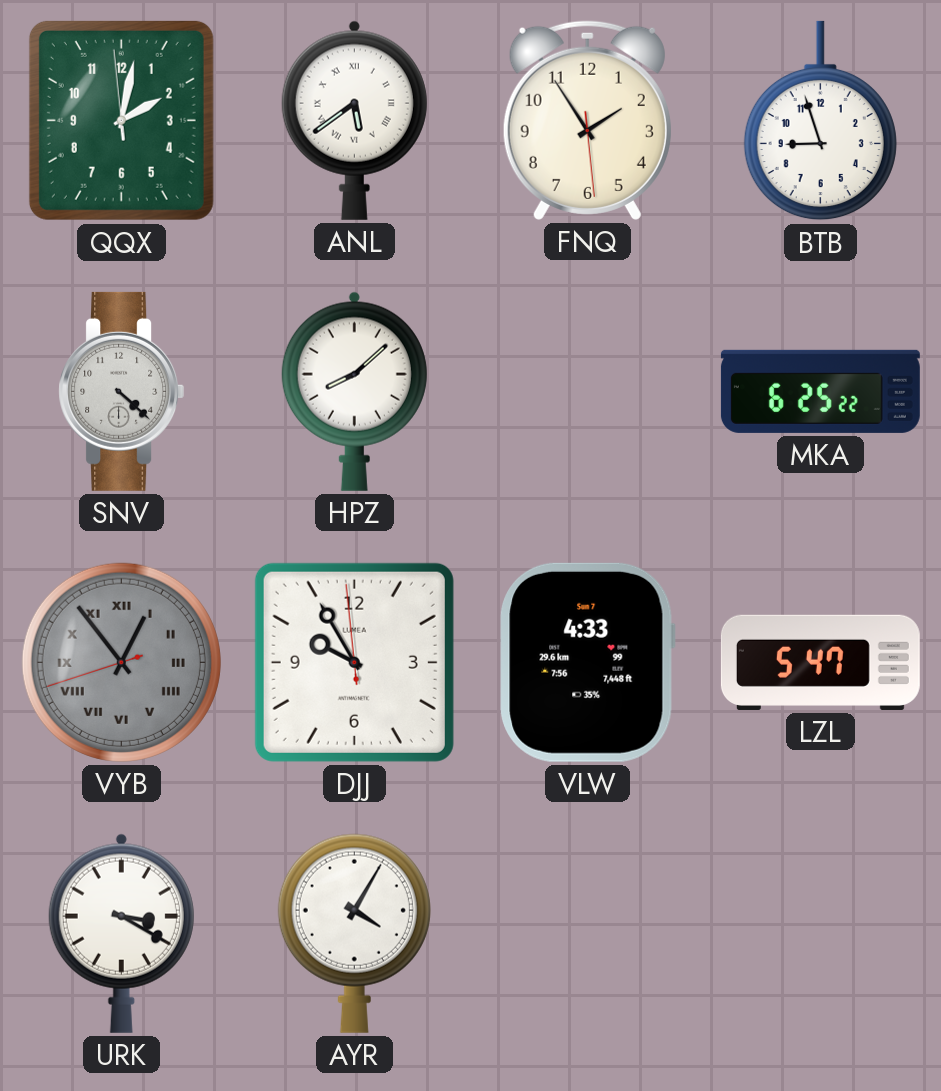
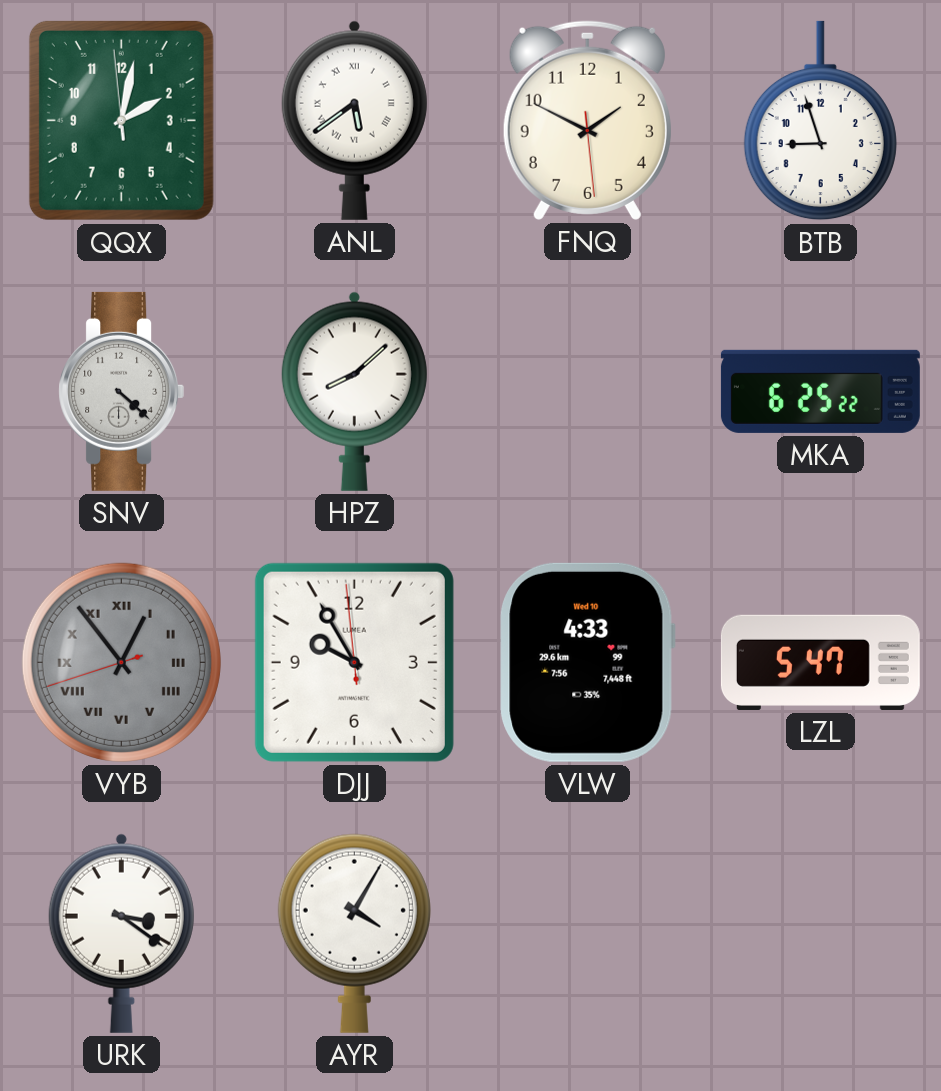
FNQ: 1:54 -> 1:49 (587, 120)
VLW date: Sun 7 -> Wed 10 (587, 662)
URK: 3:20 -> 3:21 (121, 933)
